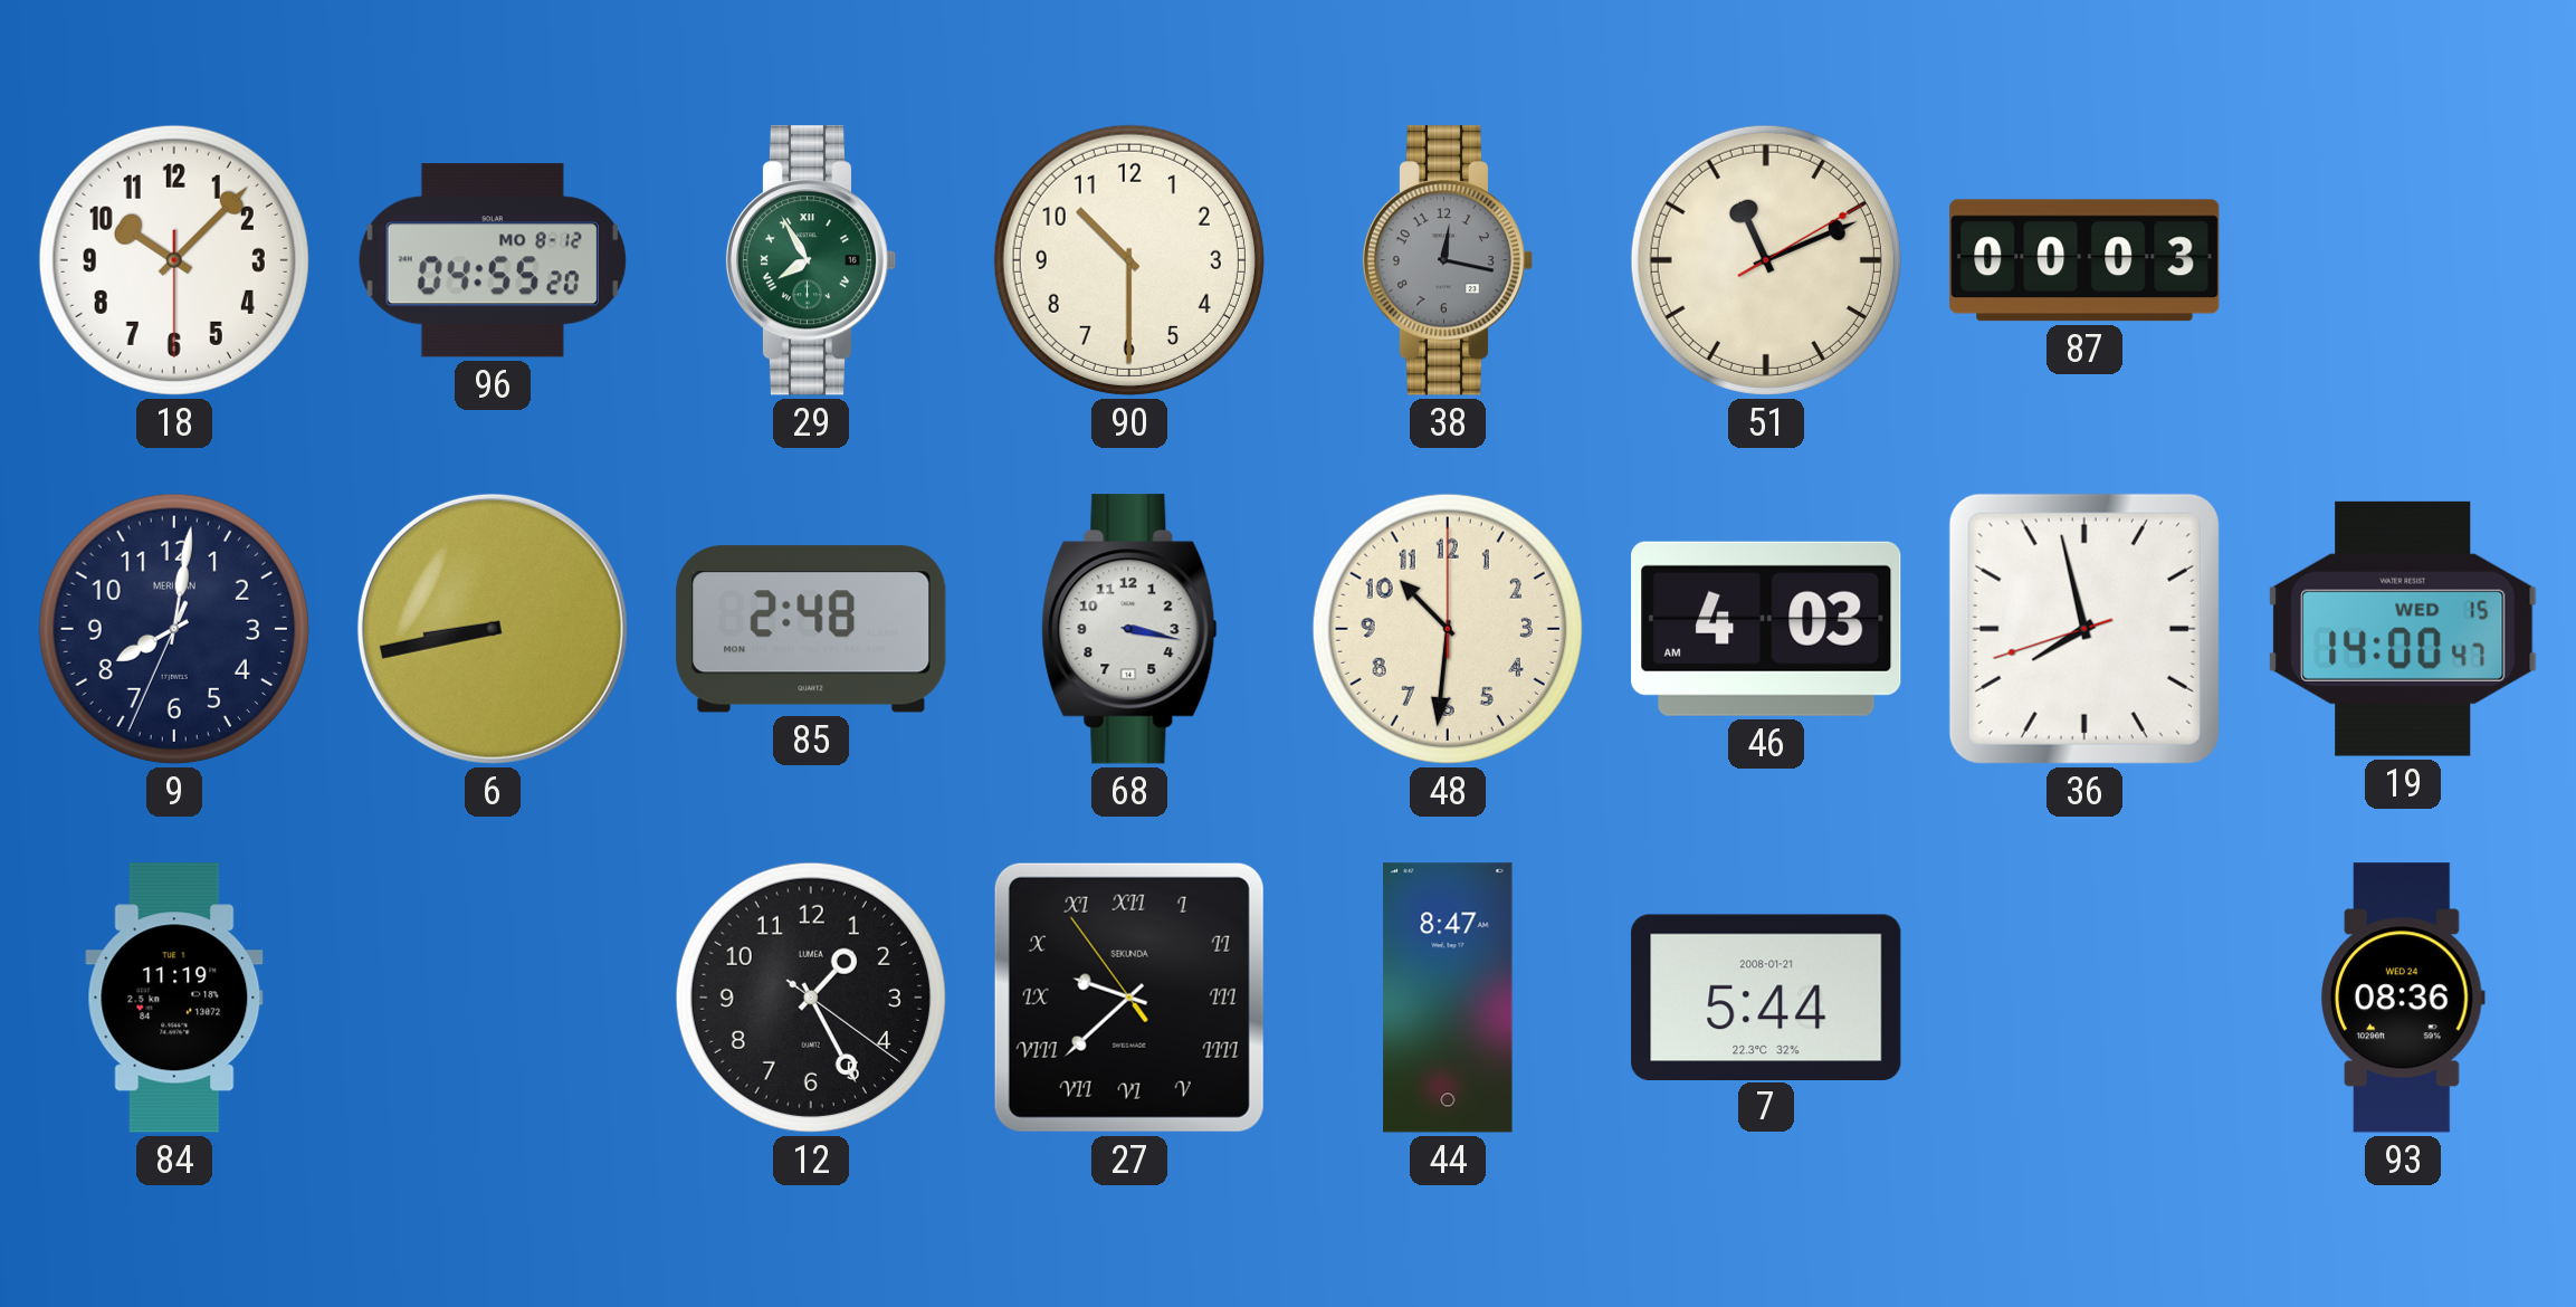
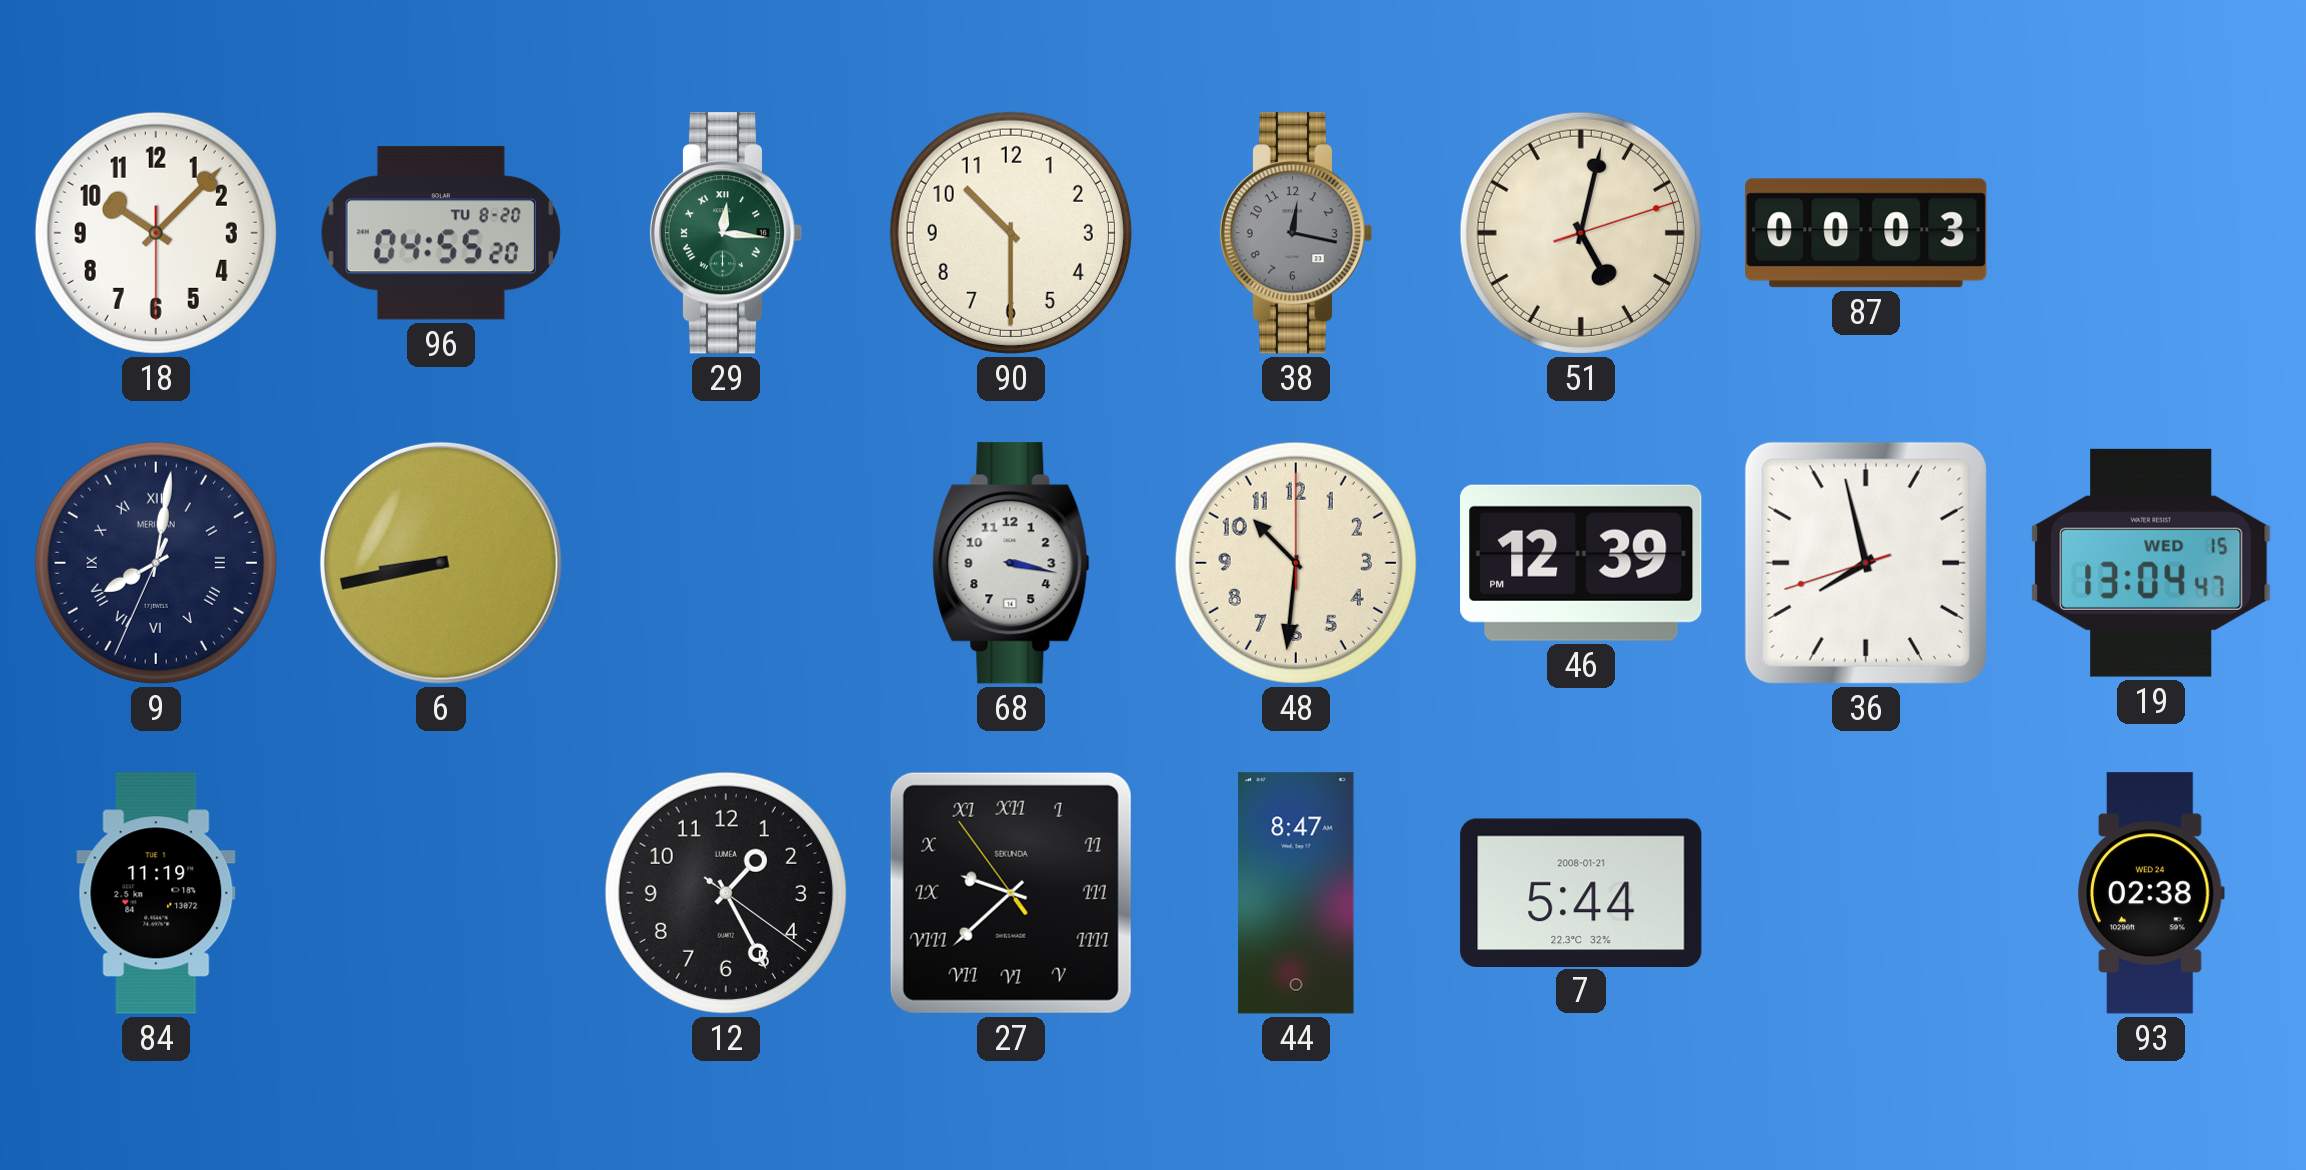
96 date: MO 8-12 -> TU 8-20 (441, 233)
29: 7:55 -> 12:16 (726, 233)
51: 11:11 -> 5:02 (1581, 233)
9 numerals: Arabic -> Roman (156, 563)
85: 2:48 -> none (811, 629)
46: 4:03 -> 12:39 (1581, 563)
19: 14:00 -> 13:04 (2151, 563)
93: 08:36 -> 02:38 (2151, 893)
